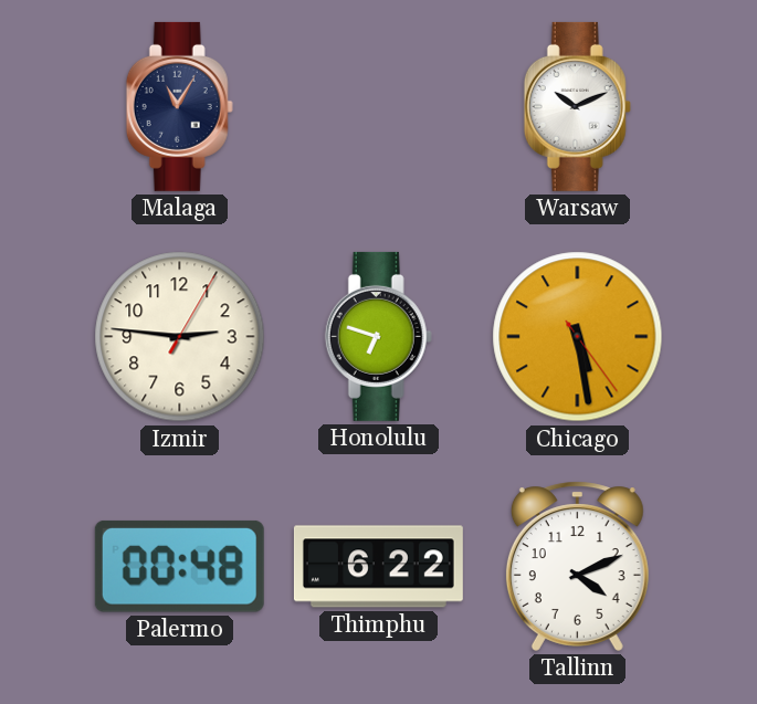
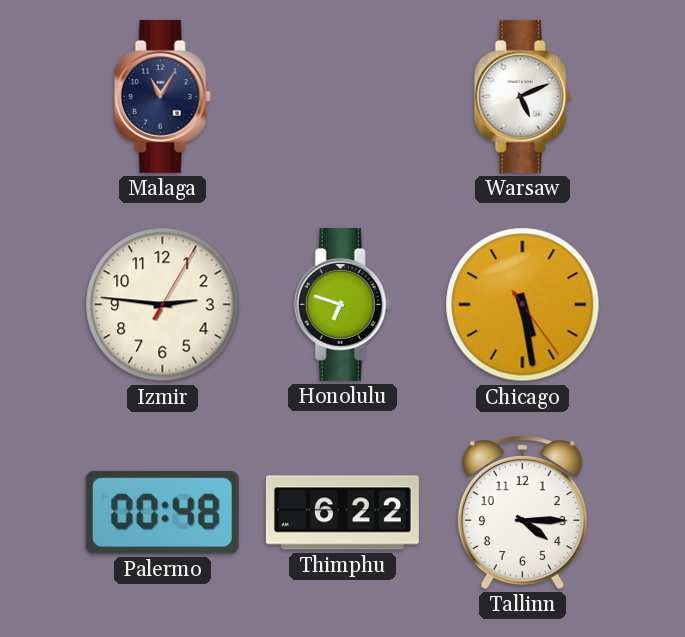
Warsaw: 10:11 -> 5:11 (522, 96)
Tallinn: 4:11 -> 4:15 (522, 512)
